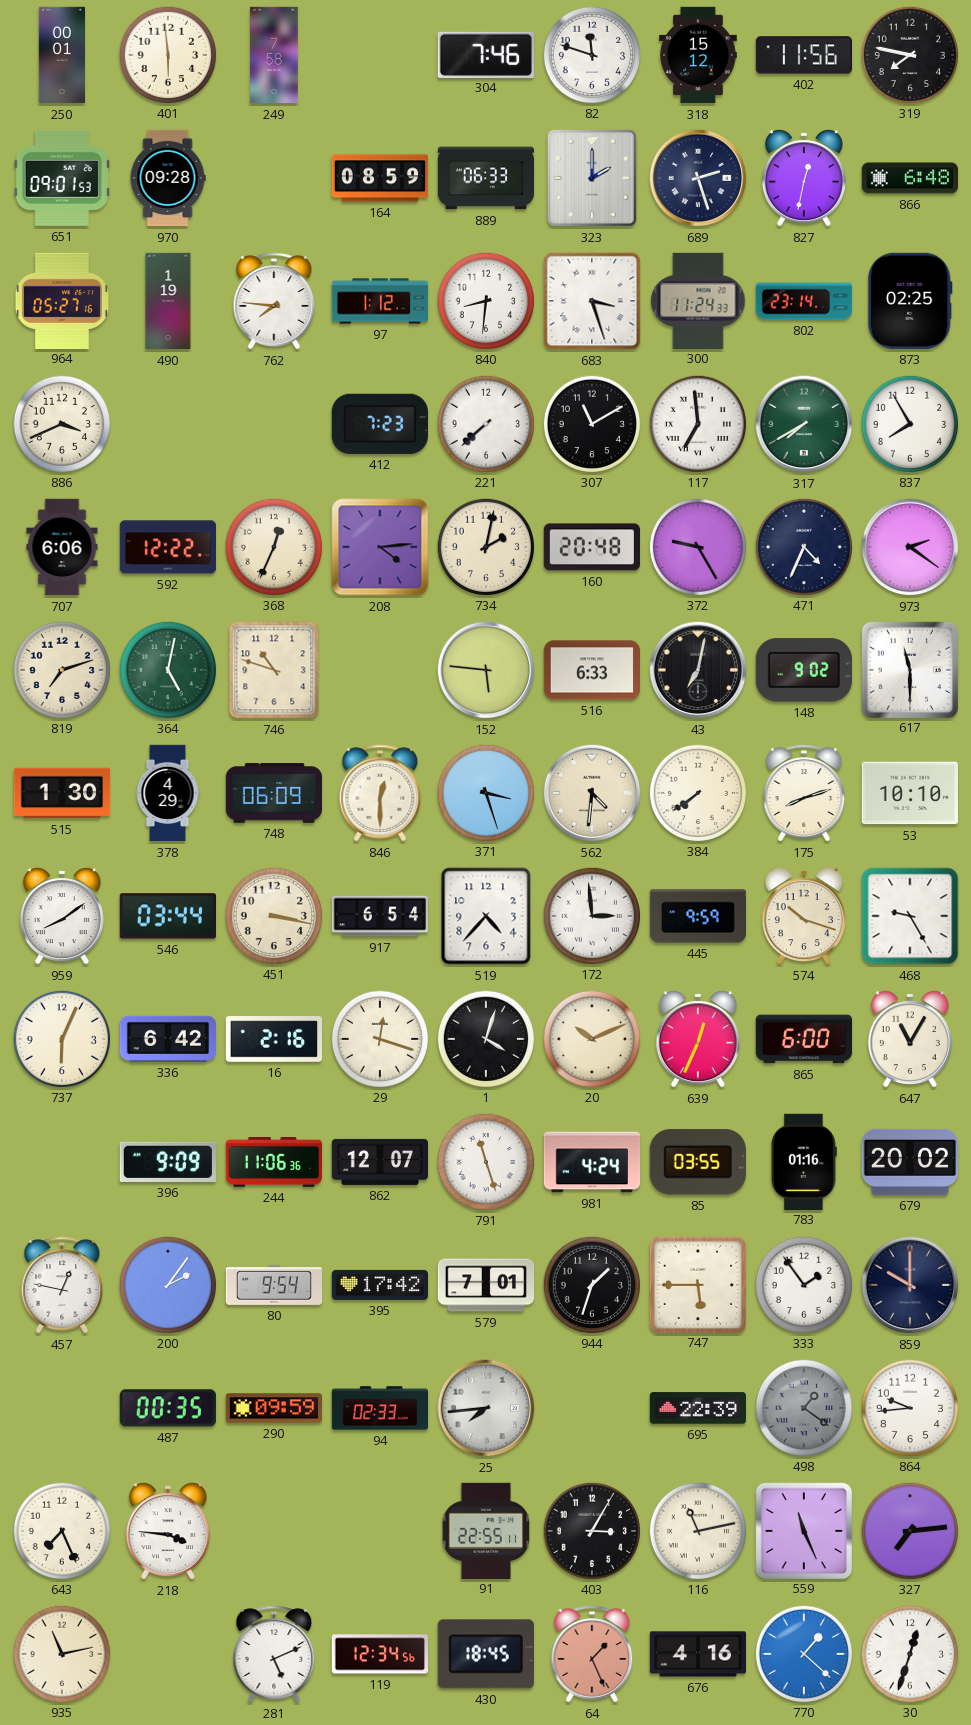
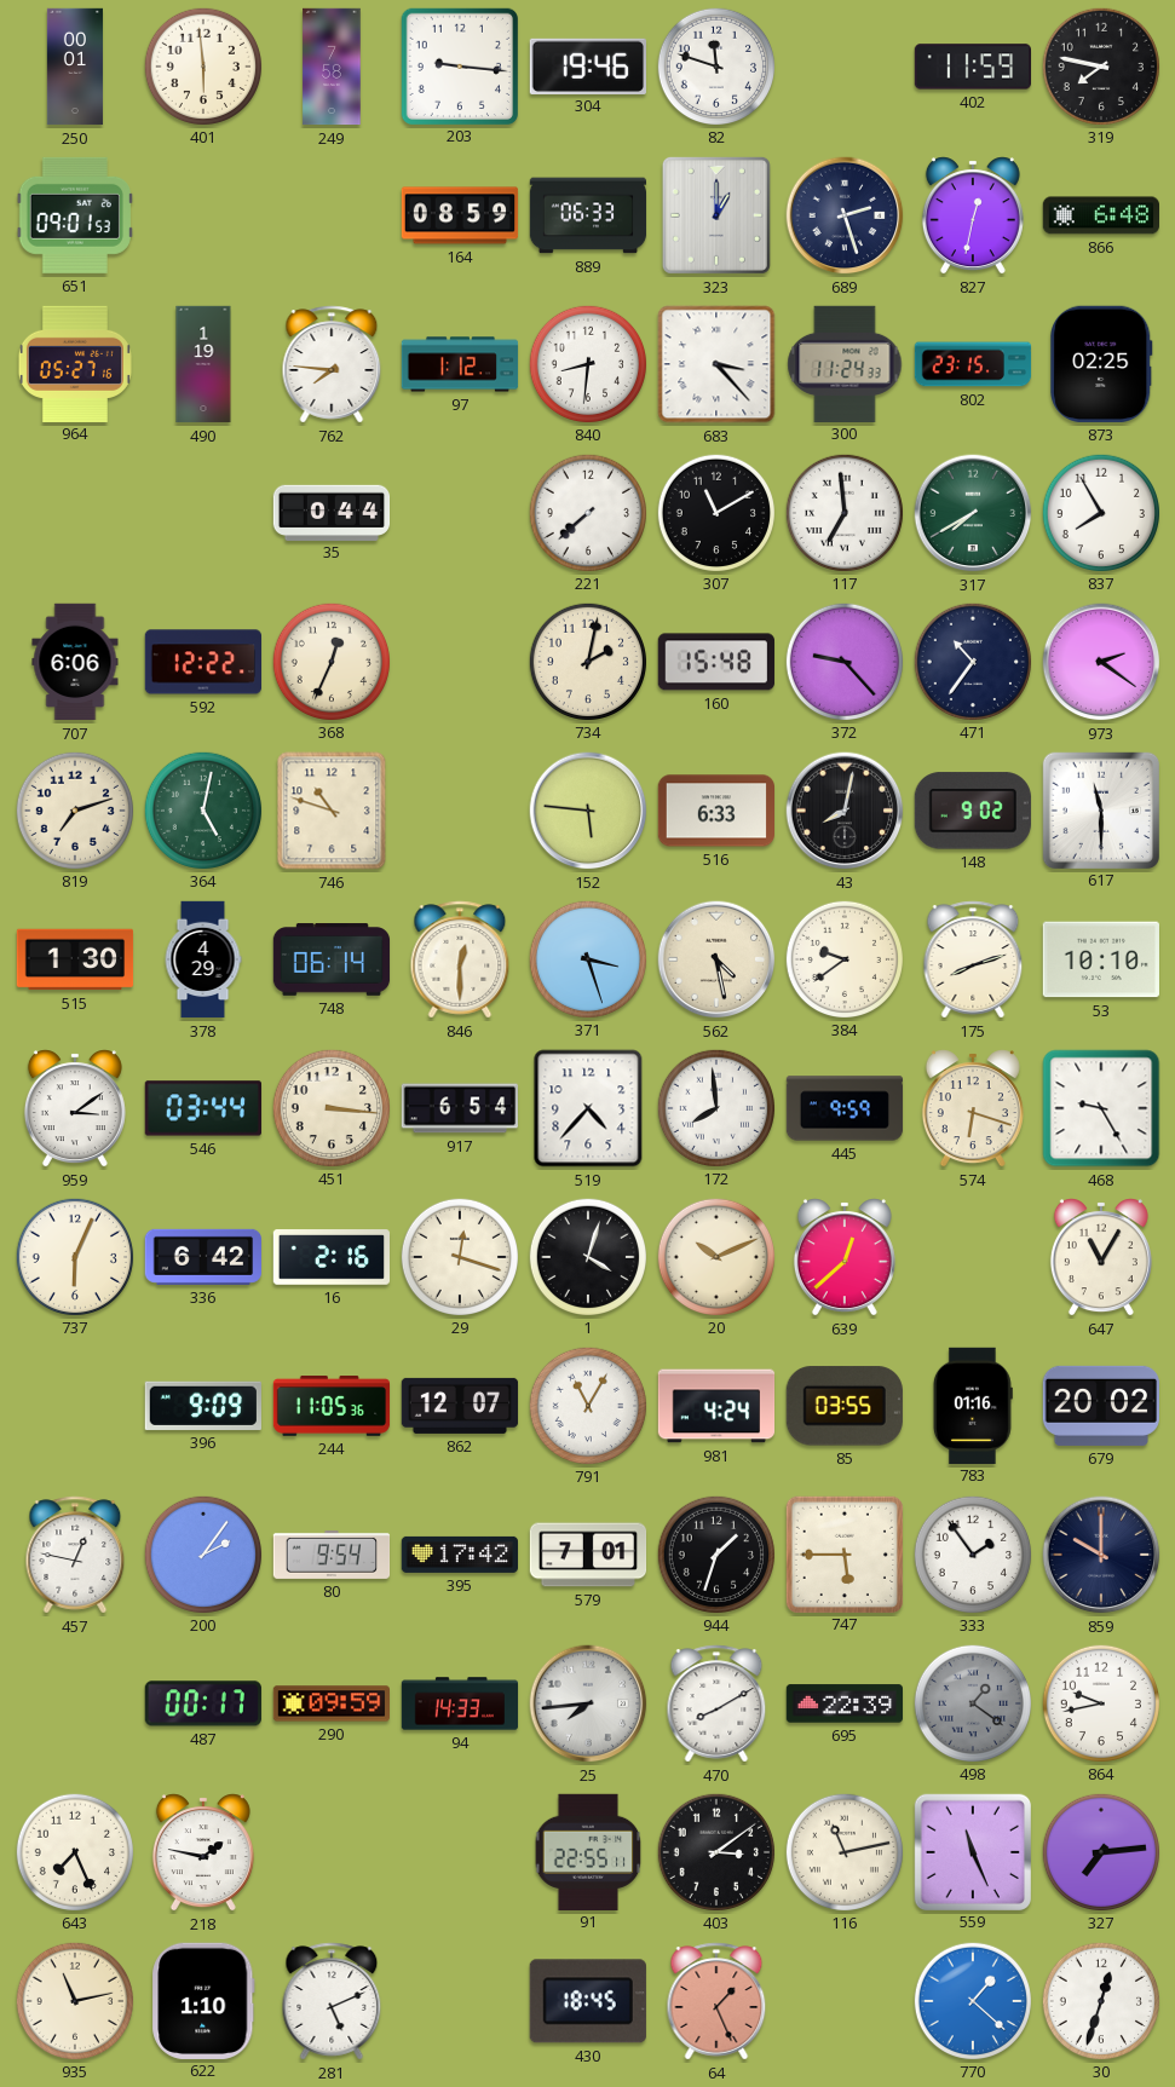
203: none -> 9:16 (459, 65)
304: 7:46 -> 19:46 (587, 65)
318: 15:12 -> none (698, 55)
402: 11:56 -> 11:59 (972, 67)
970: 09:28 -> none (168, 178)
323: 2:00 -> 1:00 (716, 215)
683: 3:27 -> 3:23 (716, 364)
802: 23:14 -> 23:15 (973, 364)
886: 3:41 -> none (61, 423)
35: none -> 0:44 (332, 512)
412: 7:23 -> none (380, 424)
208: 4:14 -> none (380, 547)
160: 20:48 -> 15:48 (716, 662)
372: 9:25 -> 9:23 (843, 661)
471: 4:34 -> 10:36 (972, 661)
43: 7:02 -> 8:02 (845, 811)
748: 06:09 -> 06:14 (332, 959)
562: 4:31 -> 4:28 (716, 959)
384: 7:39 -> 9:39 (843, 958)
959: 8:09 -> 3:09 (75, 1108)
451: 3:17 -> 3:16 (330, 1107)
172: 2:59 -> 7:59 (715, 1107)
574: 10:18 -> 6:18 (973, 1108)
639: 12:34 -> 12:38 (845, 1257)
865: 6:00 -> none (804, 1039)
244: 11:06 -> 11:05 (332, 1406)
791: 11:27 -> 11:05 (587, 1405)
487: 00:35 -> 00:17 (203, 1703)
94: 02:33 -> 14:33 (460, 1703)
470: none -> 8:10 (716, 1703)
864: 9:44 -> 9:43 (1100, 1702)
218: 3:46 -> 1:47 (203, 1852)
403: 3:05 -> 3:09 (715, 1851)
622: none -> 1:10 (203, 2000)
119: 12:34 -> none (379, 1654)
676: 4:16 -> none (698, 1654)
